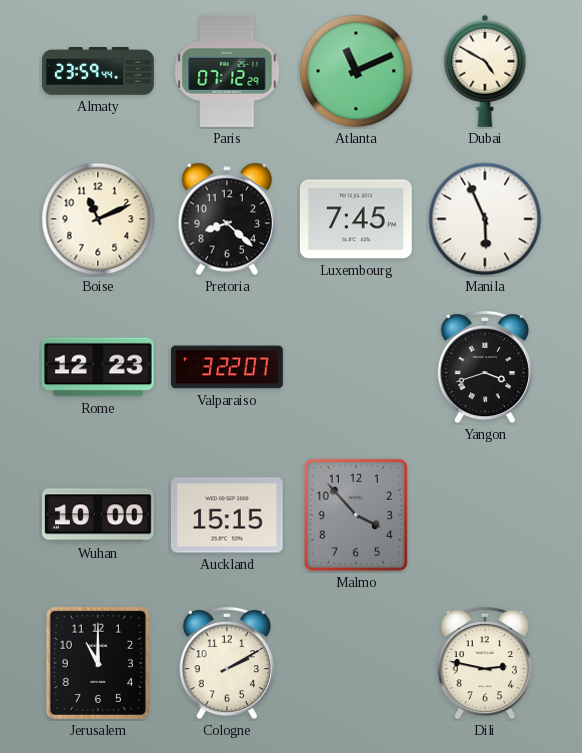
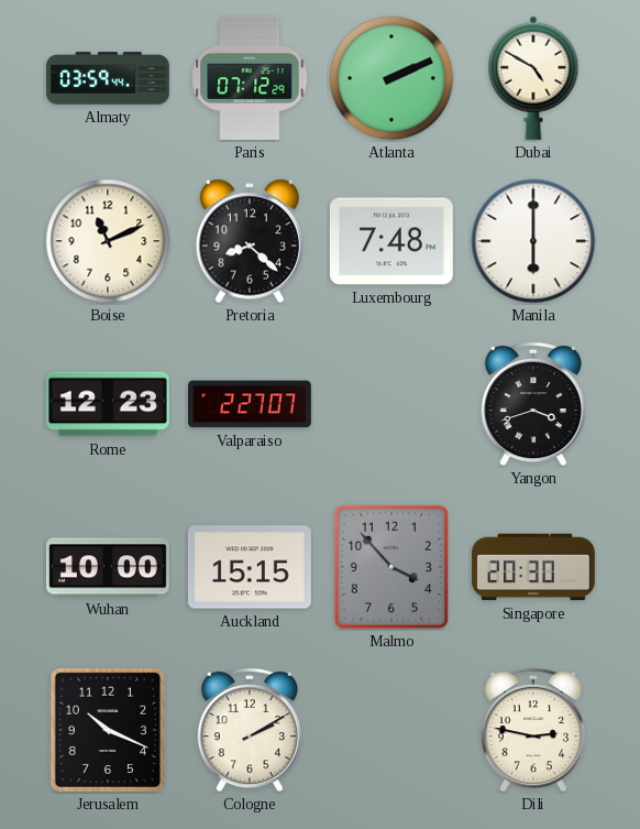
Almaty: 23:59 -> 03:59 (109, 78)
Atlanta: 11:11 -> 2:11 (391, 78)
Luxembourg: 7:45 -> 7:48 (391, 241)
Manila: 5:56 -> 6:00 (533, 241)
Valparaiso: 3:22 -> 2:27 (251, 404)
Singapore: none -> 20:30 (534, 567)
Jerusalem: 11:00 -> 10:19 (108, 730)
